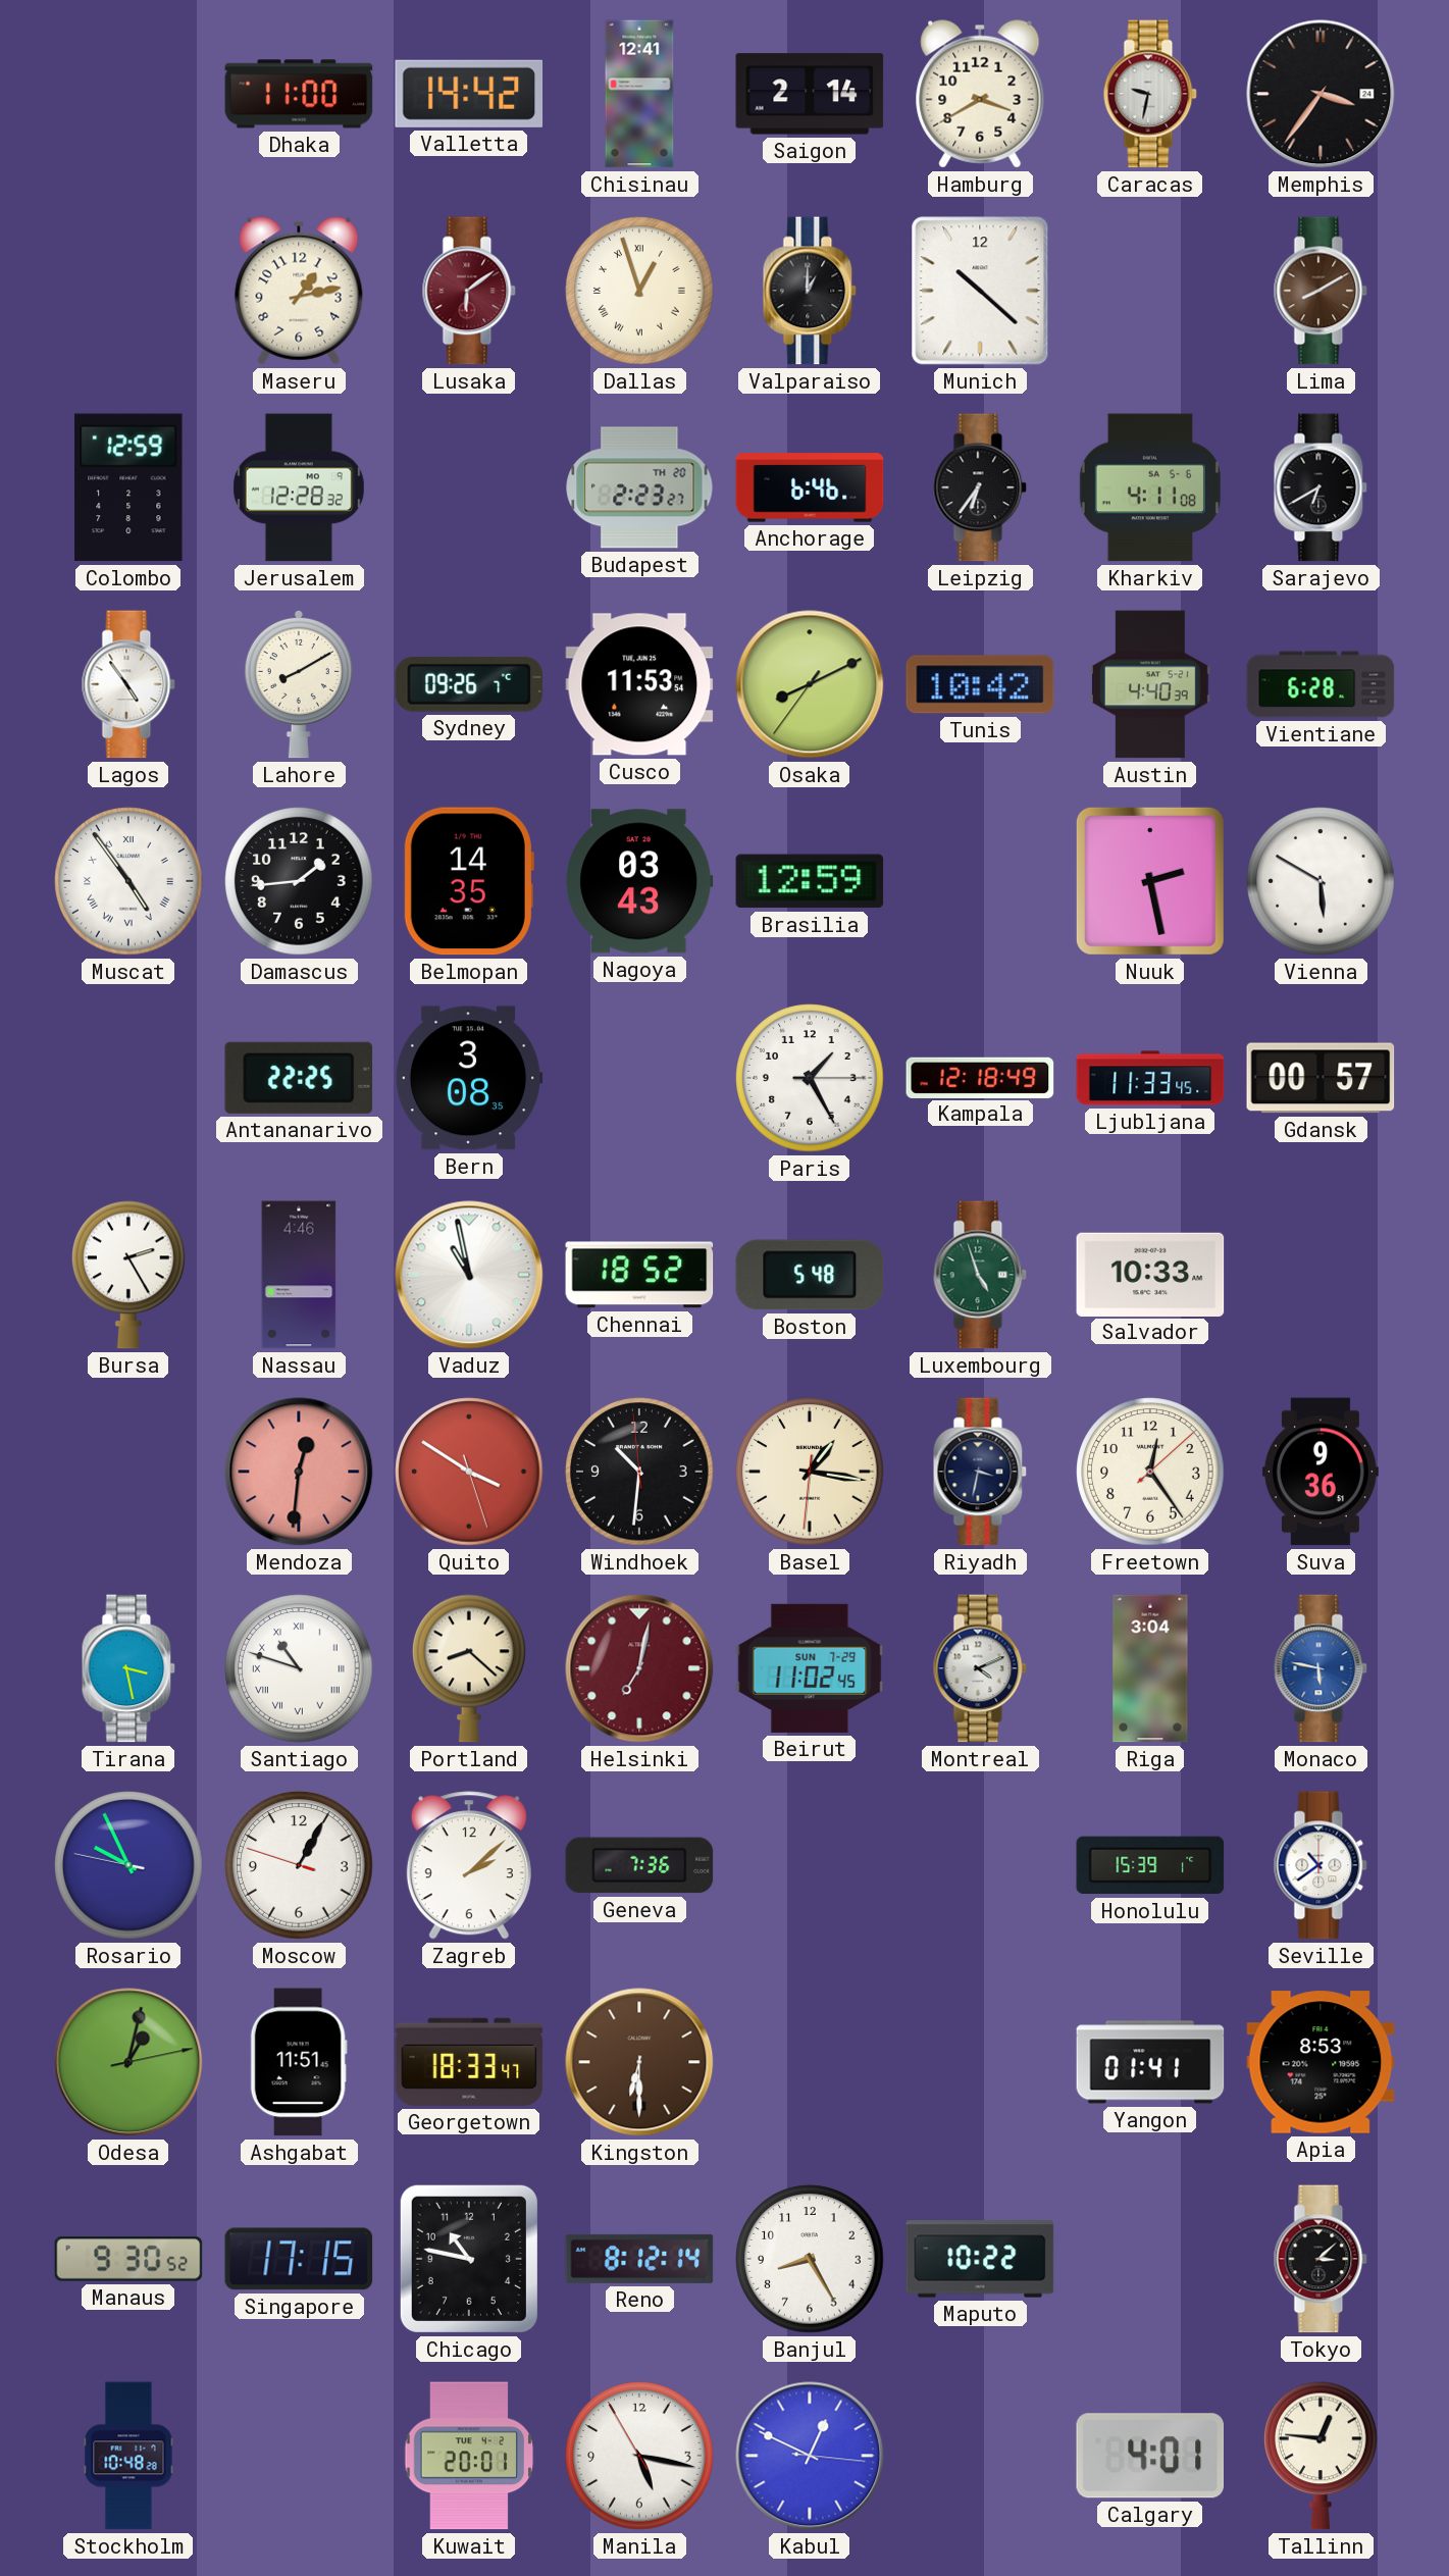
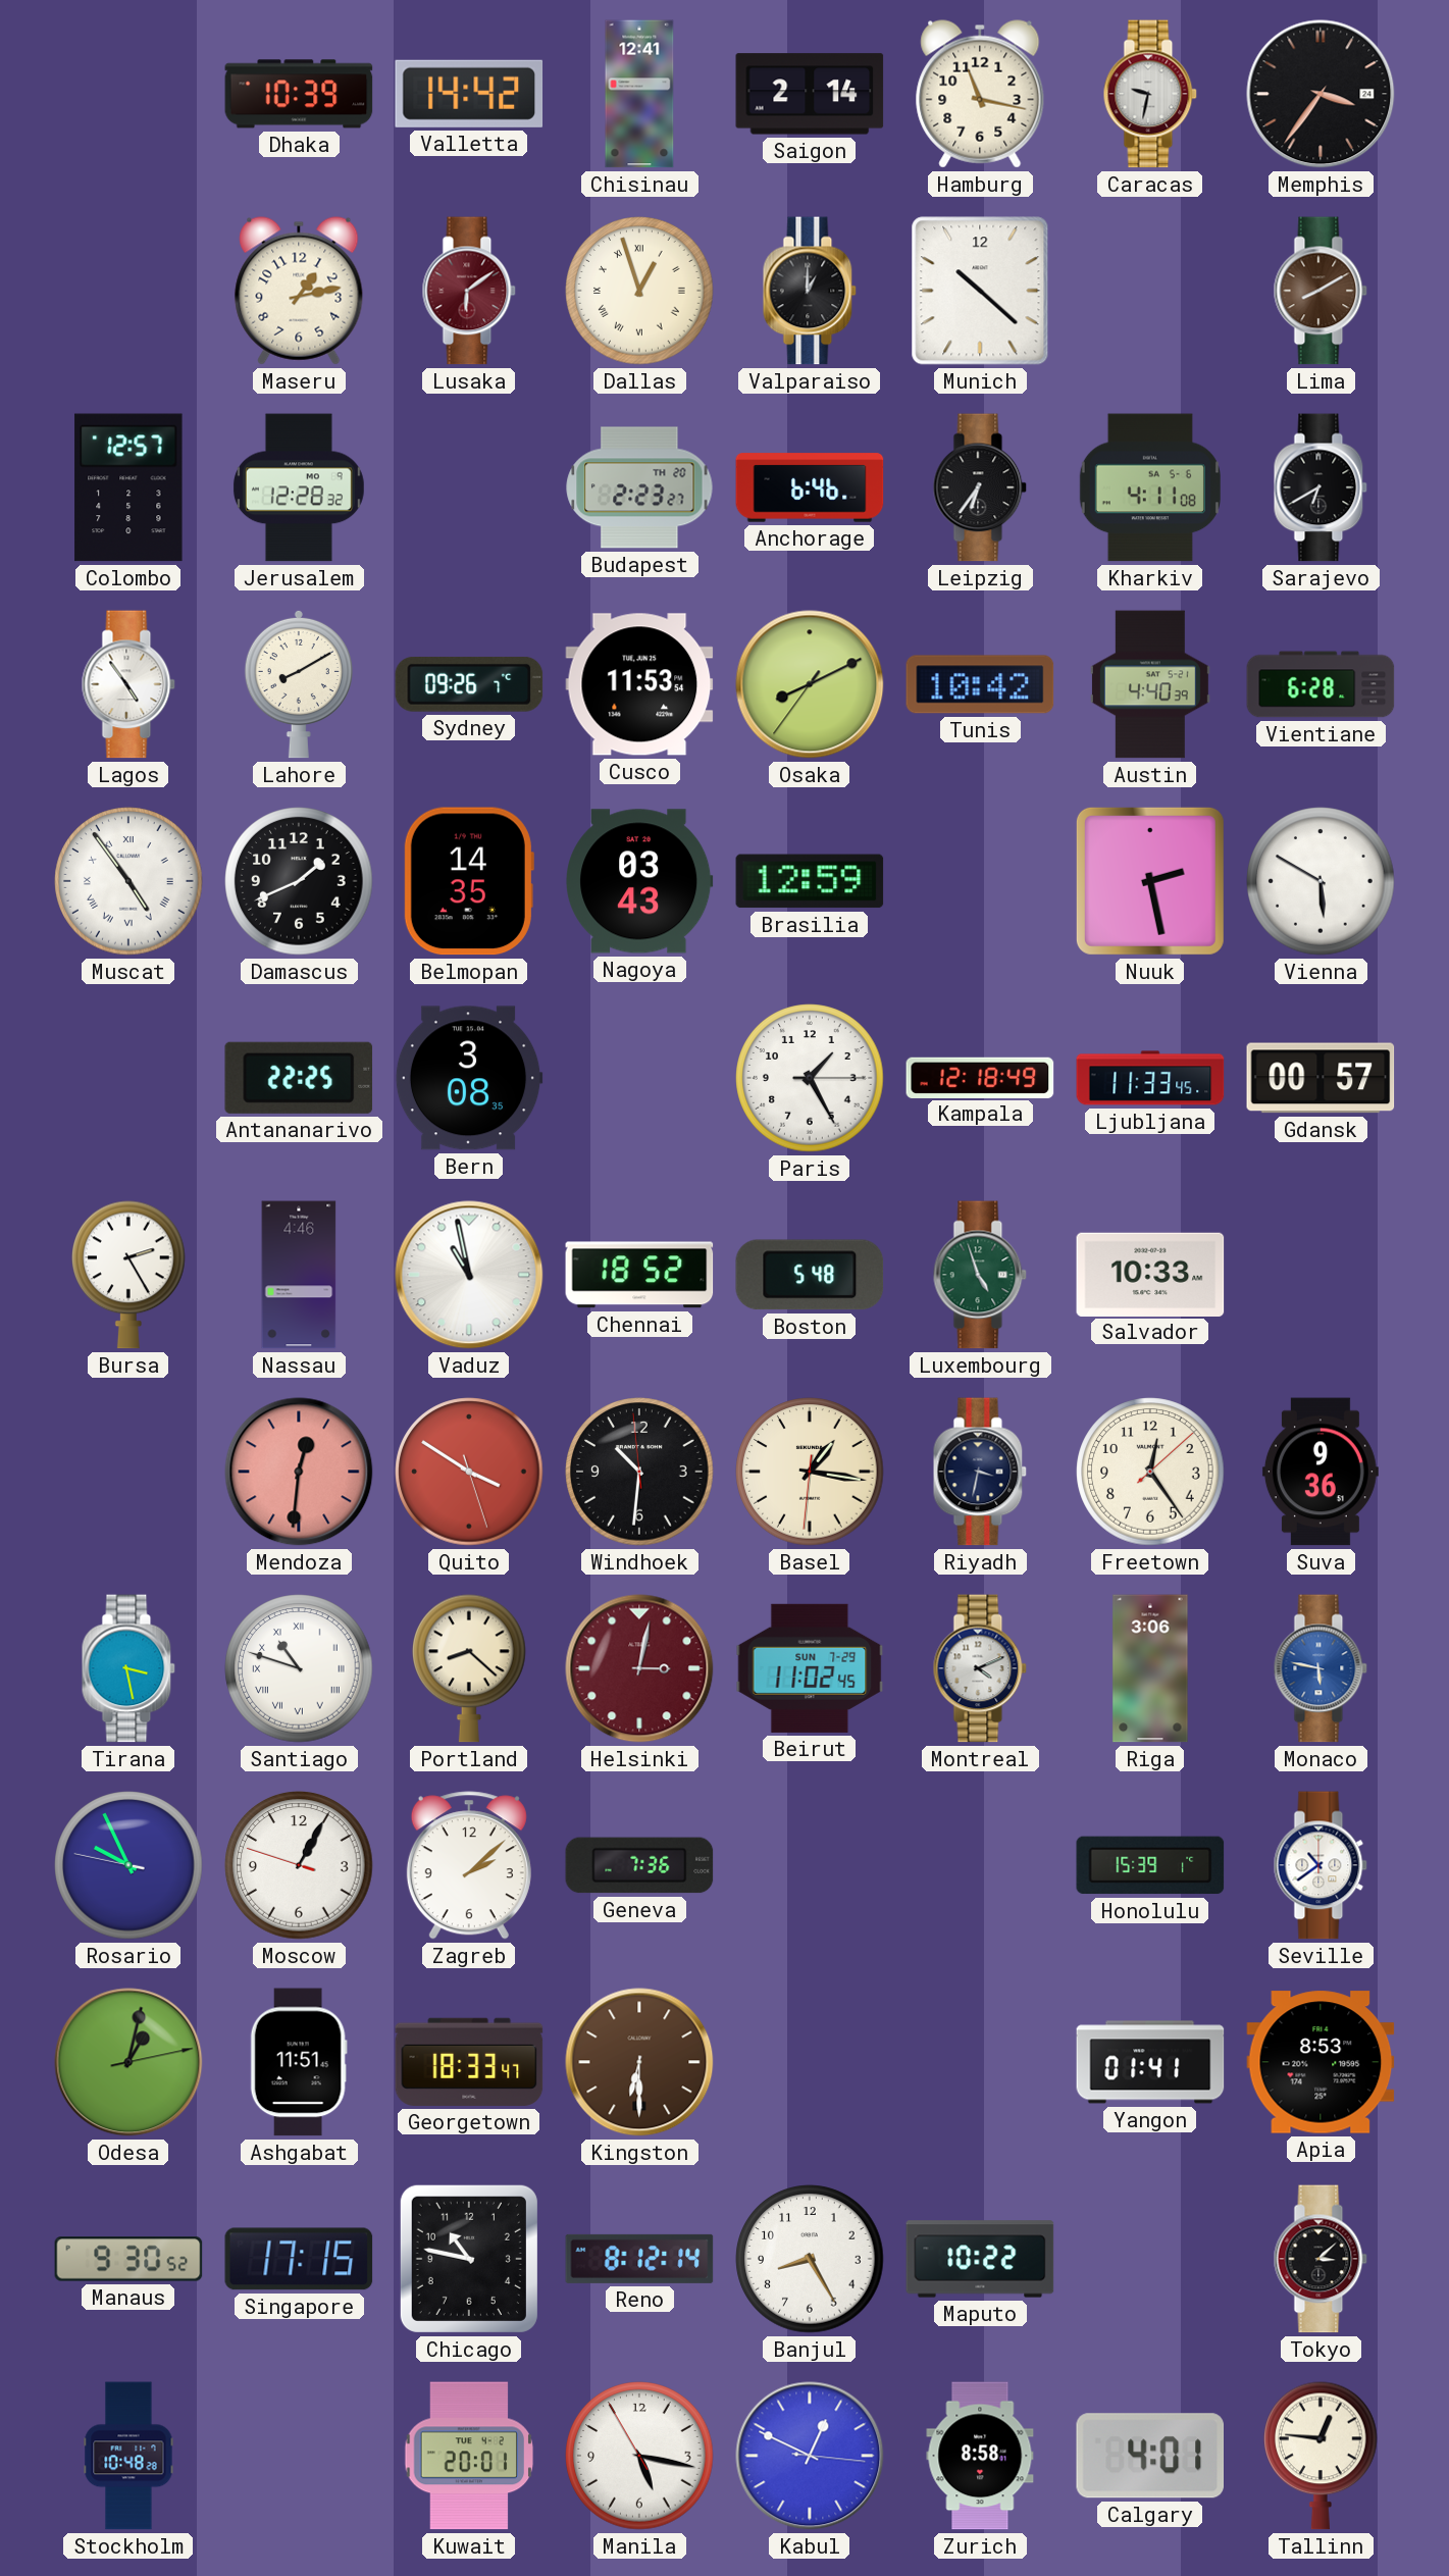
Dhaka: 11:00 -> 10:39 (299, 94)
Hamburg: 3:40 -> 11:17 (980, 94)
Colombo: 12:59 -> 12:57 (128, 487)
Damascus: 1:44 -> 1:41 (299, 881)
Helsinki: 7:02 -> 3:02 (639, 1668)
Riga: 3:04 -> 3:06 (1150, 1668)
Zurich: none -> 8:58 (980, 2456)
